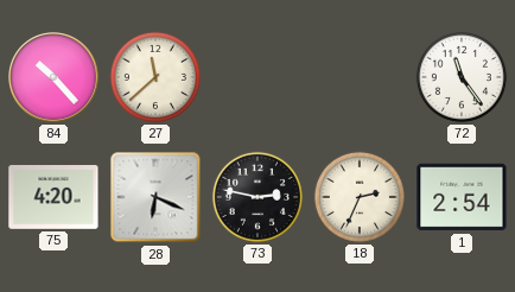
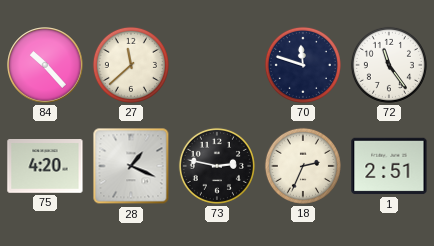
70: none -> 11:48 (303, 65)
28: 6:19 -> 1:19 (131, 166)
1: 2:54 -> 2:51 (389, 166)
